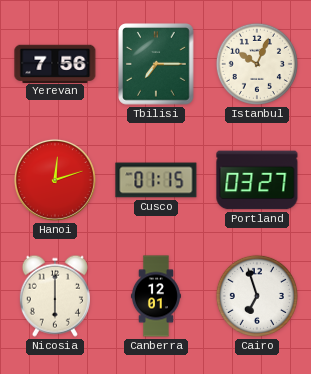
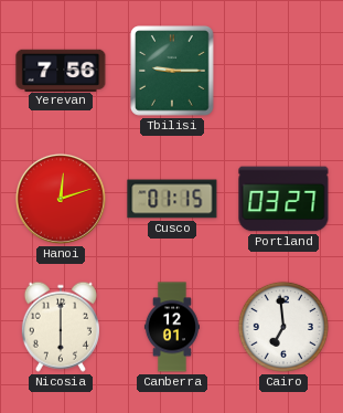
Tbilisi: 7:15 -> 9:15 (173, 71)
Istanbul: 10:04 -> none (257, 64)
Cairo: 6:57 -> 6:59 (283, 327)
